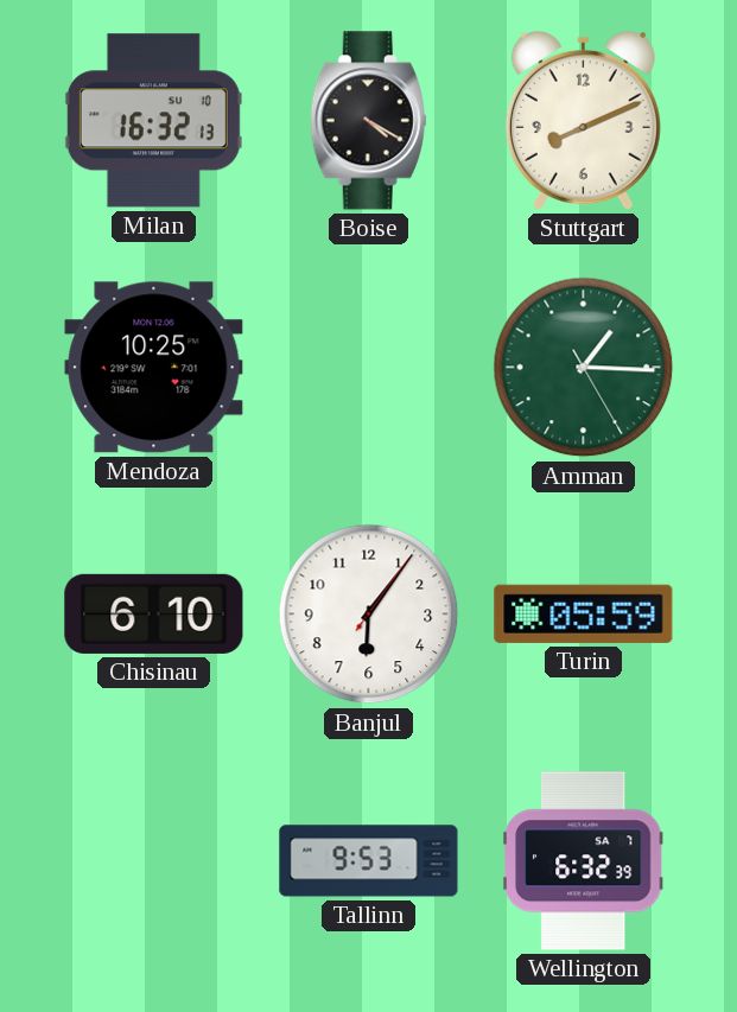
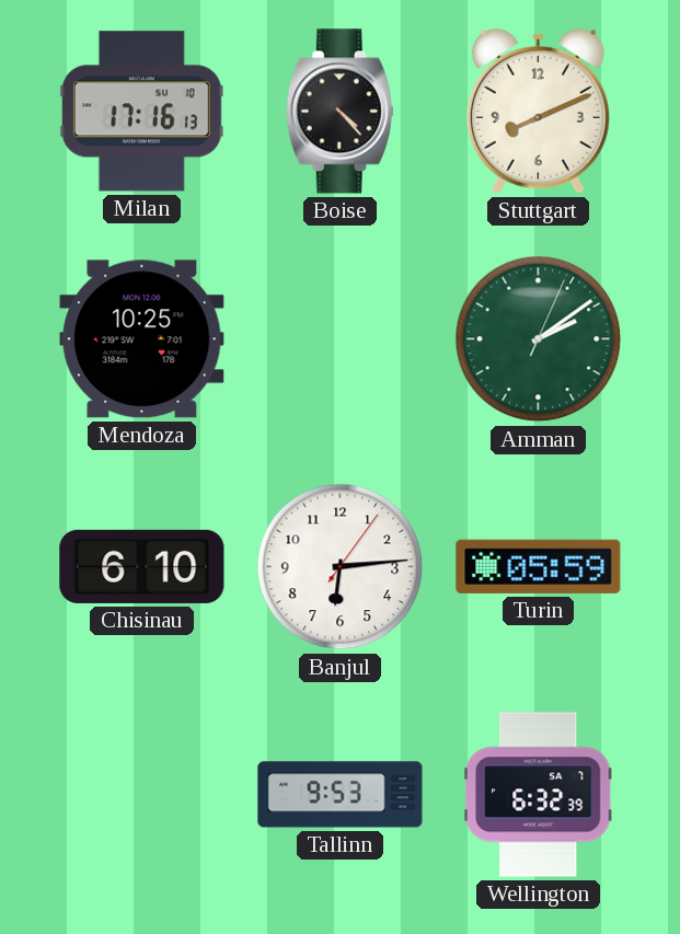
Milan: 16:32 -> 17:16 (141, 112)
Boise: 4:20 -> 4:23 (339, 112)
Amman: 1:15 -> 2:09 (539, 339)
Banjul: 6:06 -> 6:14 (341, 567)
